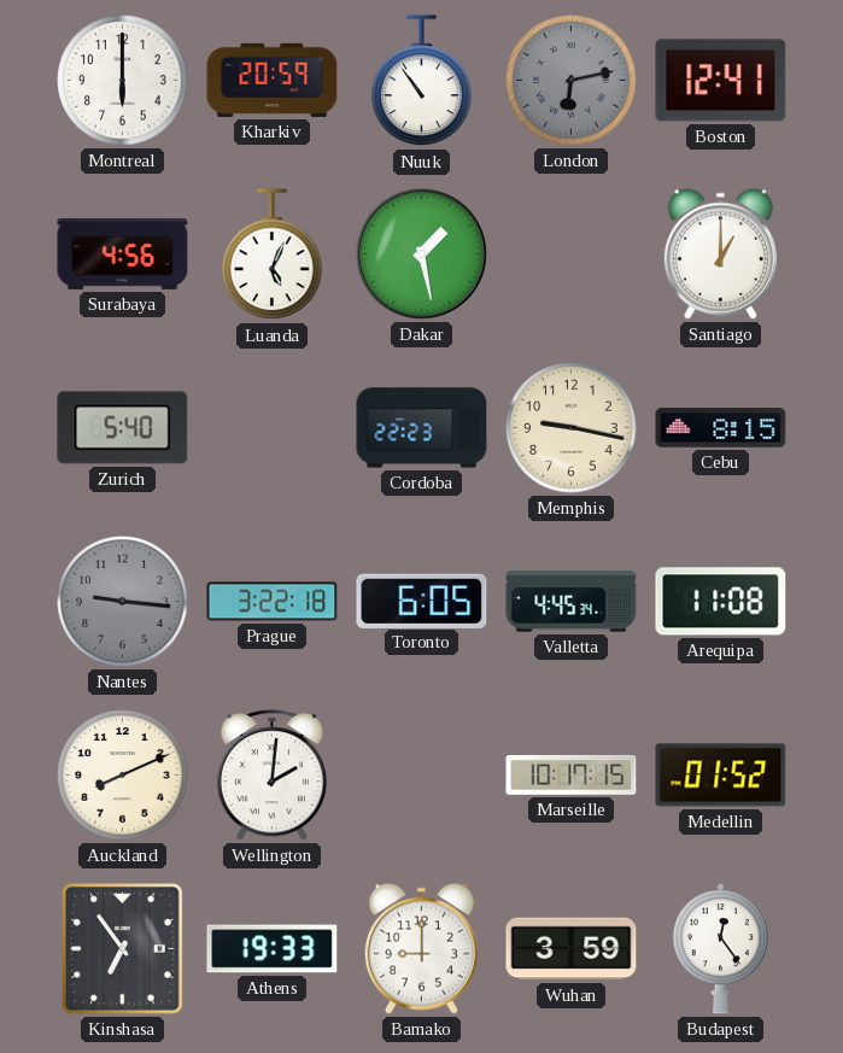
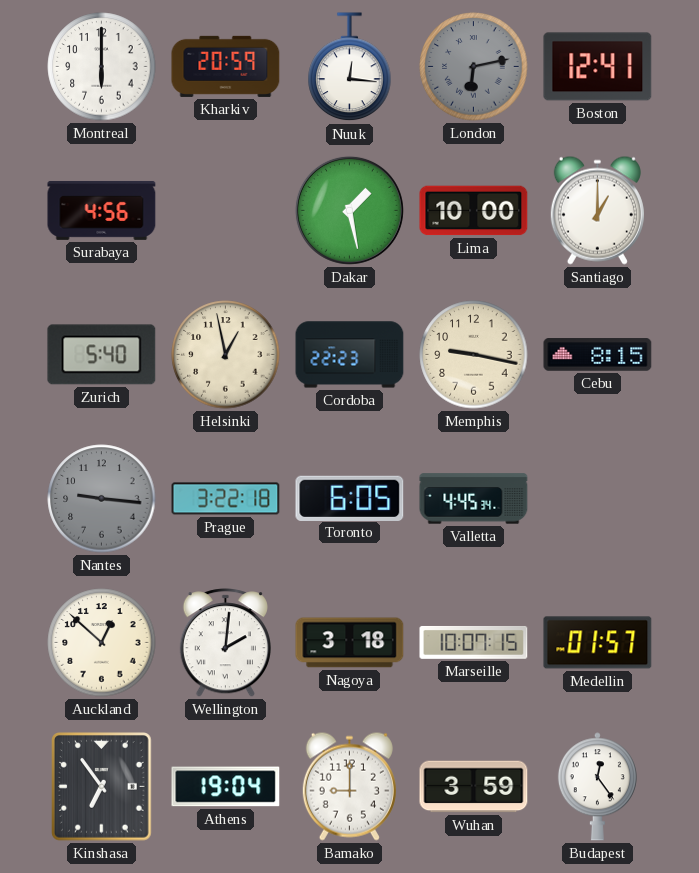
Nuuk: 10:54 -> 12:16 (350, 67)
Luanda: 5:04 -> none (273, 255)
Lima: none -> 10:00 (474, 211)
Helsinki: none -> 12:58 (226, 355)
Arequipa: 11:08 -> none (721, 602)
Auckland: 8:11 -> 12:52 (102, 643)
Nagoya: none -> 3:18 (350, 643)
Marseille: 10:17 -> 10:07 (474, 643)
Medellin: 01:52 -> 01:57 (598, 643)
Athens: 19:33 -> 19:04 (226, 787)
